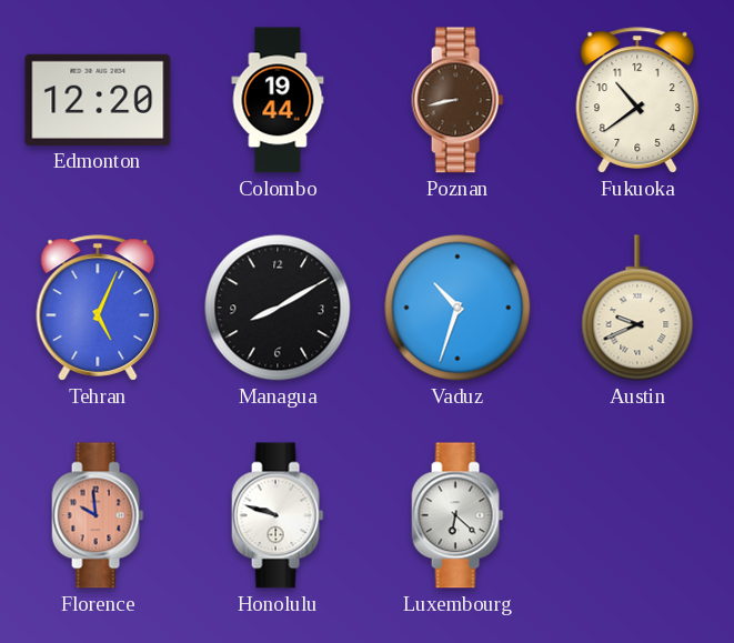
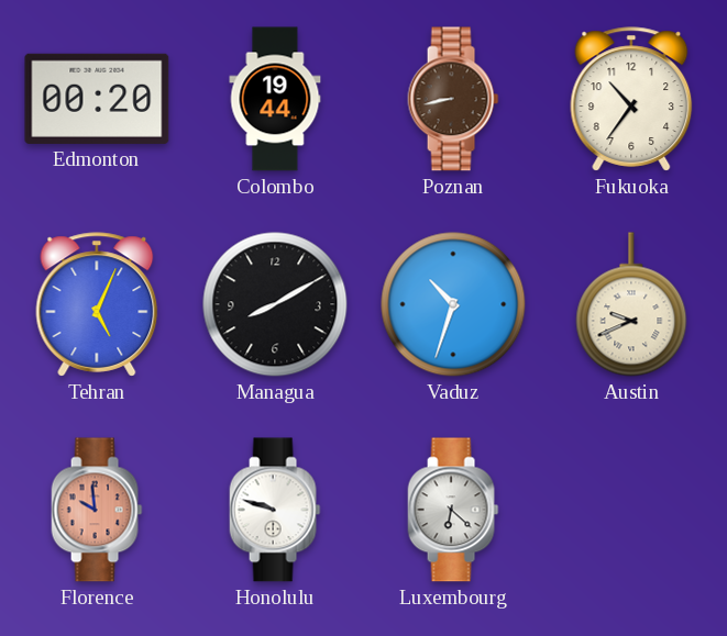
Edmonton: 12:20 -> 00:20 (97, 99)
Fukuoka: 10:39 -> 10:36 (631, 99)
